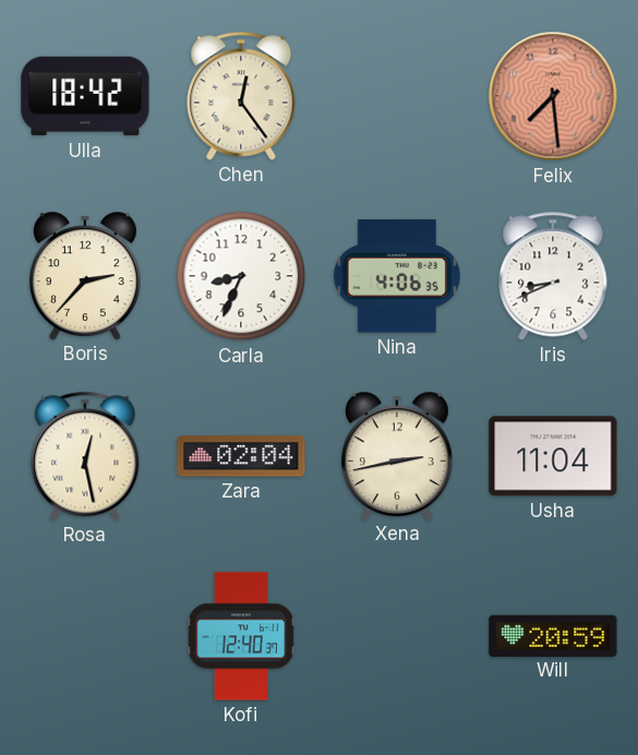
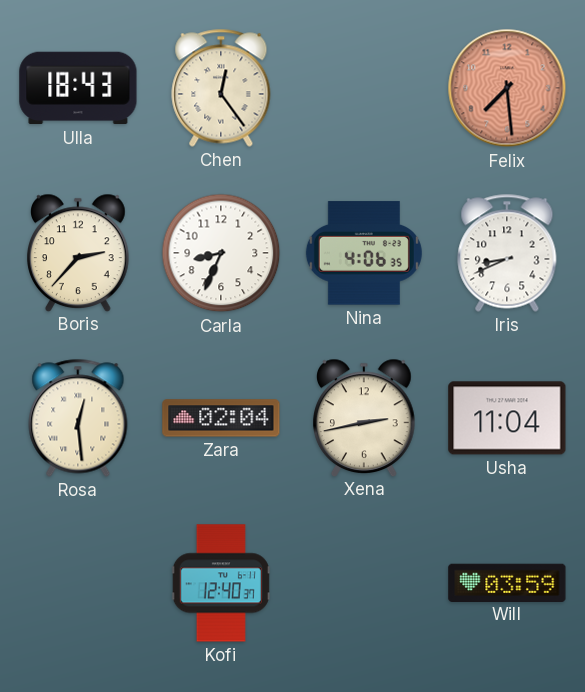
Ulla: 18:42 -> 18:43 (78, 88)
Rosa: 12:28 -> 12:29 (78, 418)
Will: 20:59 -> 03:59 (507, 582)
